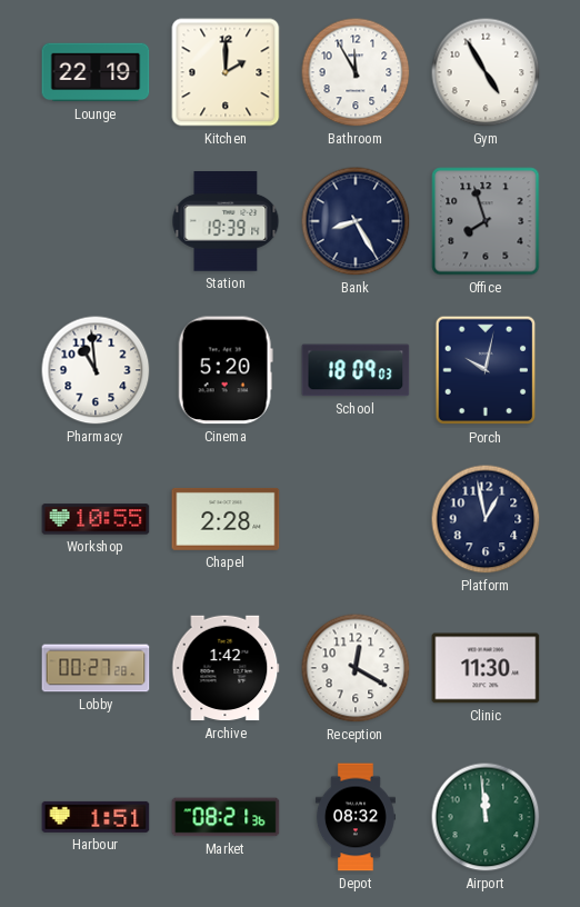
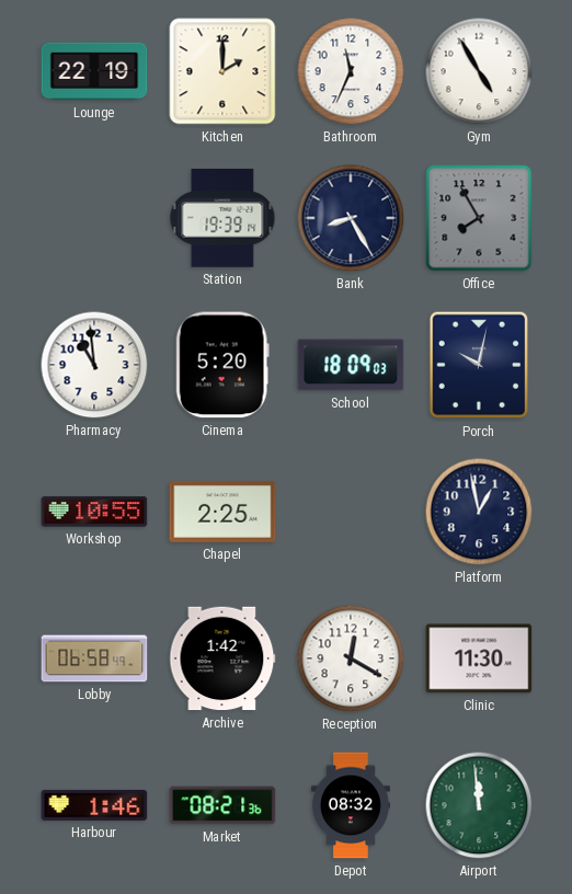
Bathroom: 11:55 -> 11:34 (351, 71)
Office: 7:57 -> 7:55 (479, 218)
Chapel: 2:28 -> 2:25 (222, 512)
Lobby: 00:27 -> 06:58 (94, 658)
Harbour: 1:51 -> 1:46 (94, 805)
